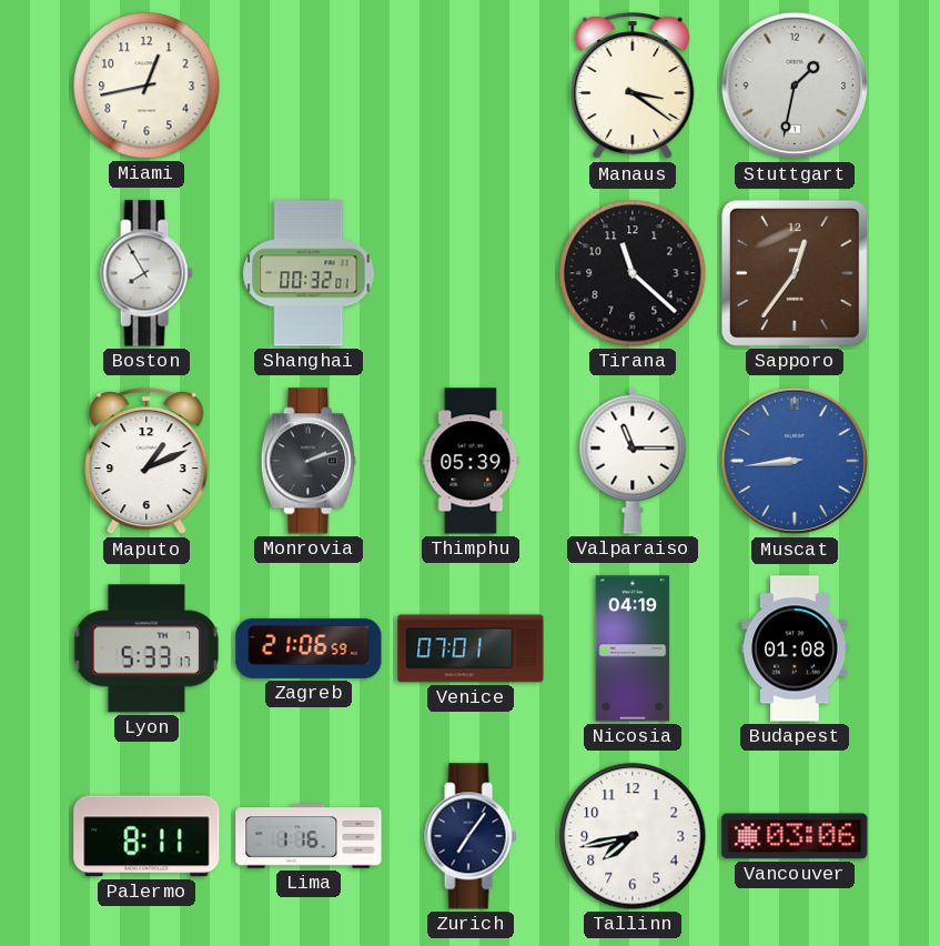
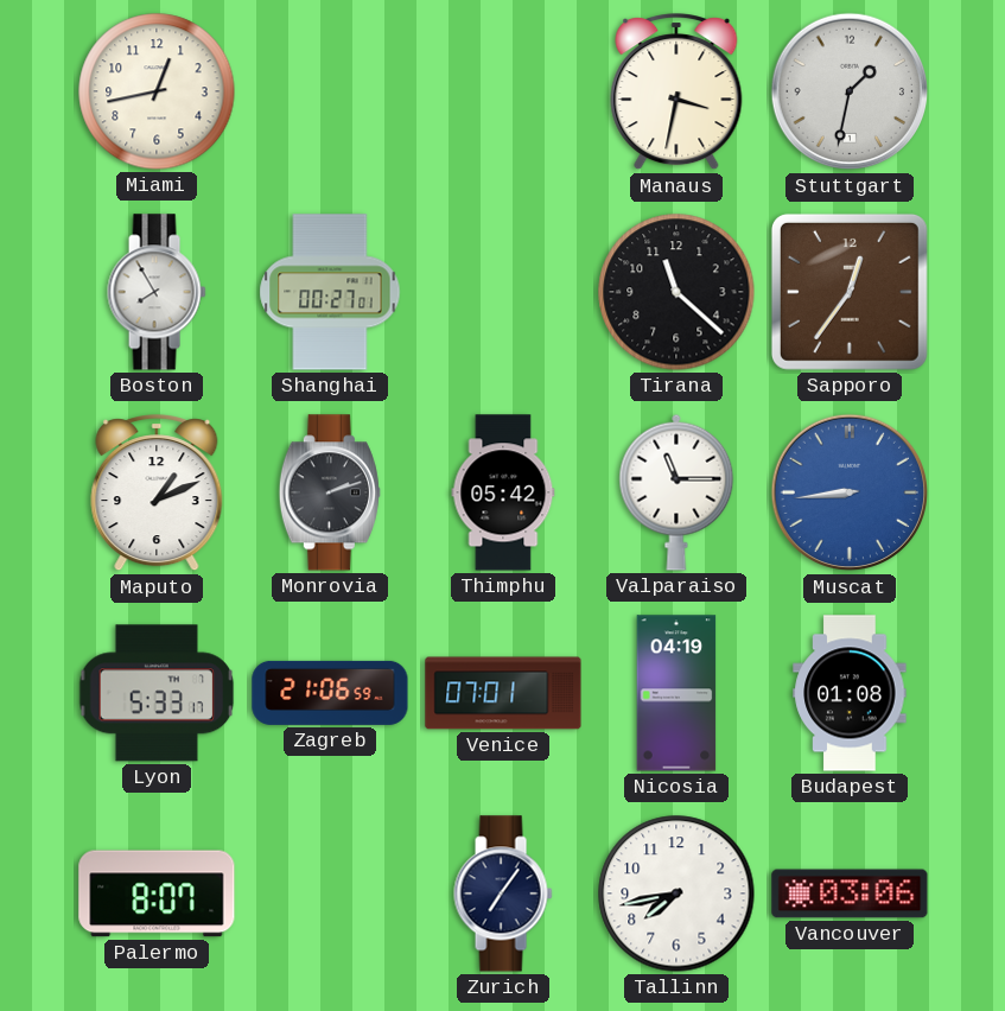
Manaus: 3:21 -> 3:32 (676, 93)
Shanghai: 00:32 -> 00:27 (330, 292)
Thimphu: 05:39 -> 05:42 (503, 492)
Palermo: 8:11 -> 8:07 (157, 894)
Lima: 1:16 -> none (309, 836)
